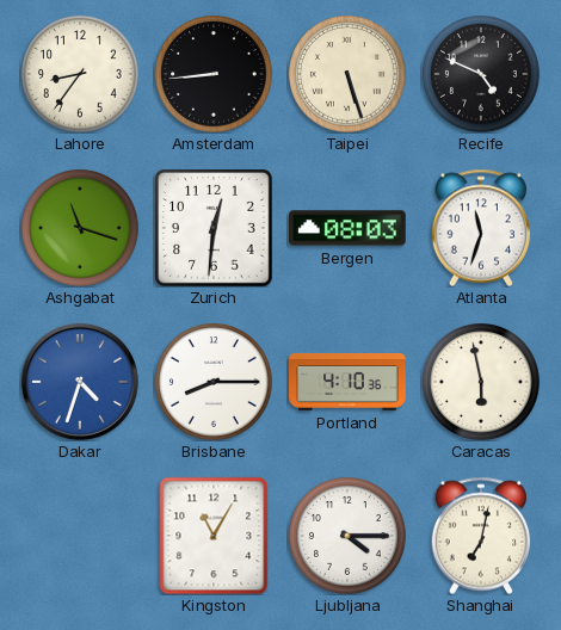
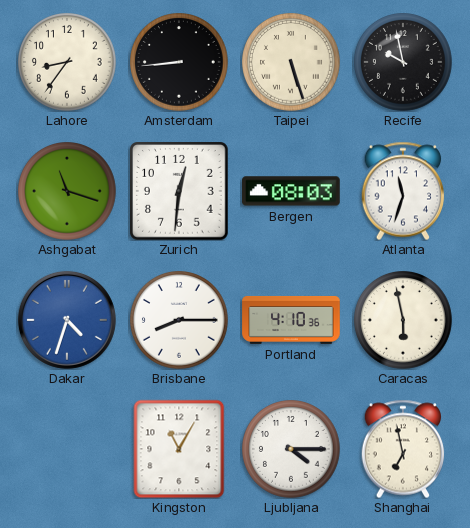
Recife: 4:49 -> 9:58 (404, 63)
Shanghai: 7:02 -> 6:58 (403, 449)
